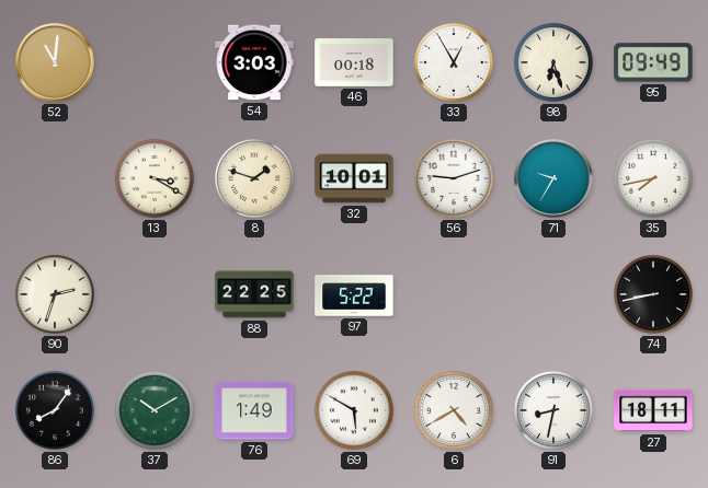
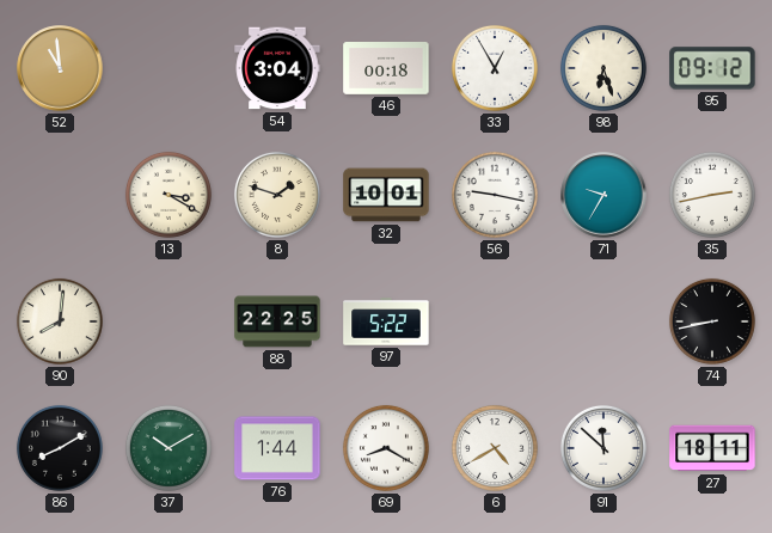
52: 11:01 -> 10:59 (60, 68)
54: 3:03 -> 3:04 (277, 68)
95: 09:49 -> 09:12 (712, 68)
56: 9:12 -> 9:17 (495, 195)
35: 7:43 -> 2:43 (712, 195)
90: 2:33 -> 8:01 (60, 321)
86: 8:06 -> 8:10 (60, 448)
76: 1:49 -> 1:44 (277, 448)
69: 5:50 -> 8:20 (386, 448)
91: 8:32 -> 11:52 (603, 448)
